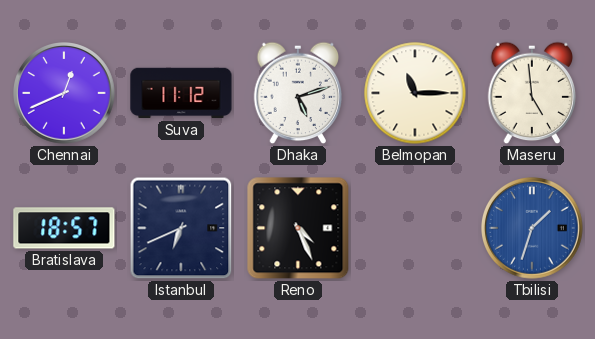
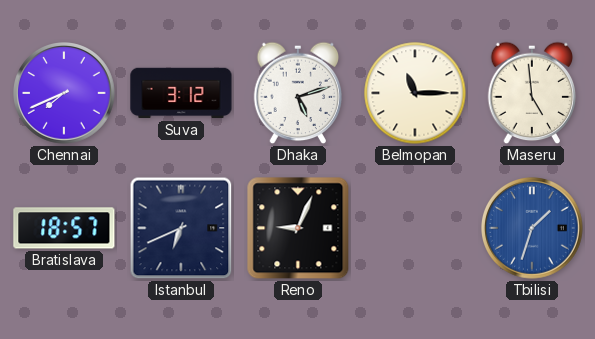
Chennai: 12:41 -> 7:41 (65, 94)
Suva: 11:12 -> 3:12 (181, 93)
Reno: 4:26 -> 9:04 (298, 228)
